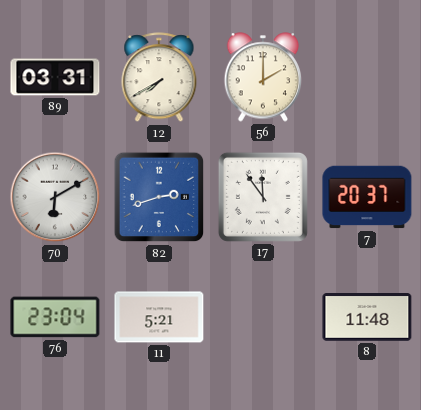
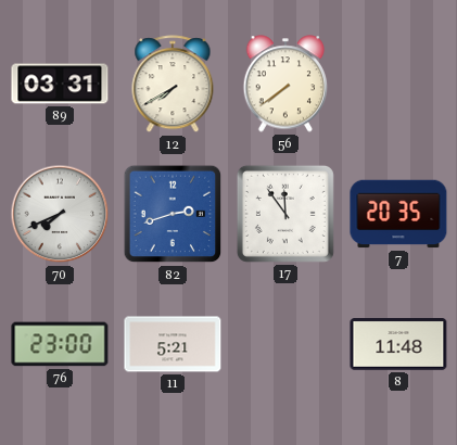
56: 2:00 -> 7:39 (285, 84)
70: 6:10 -> 7:41 (60, 214)
7: 20:37 -> 20:35 (398, 214)
76: 23:04 -> 23:00 (60, 344)
